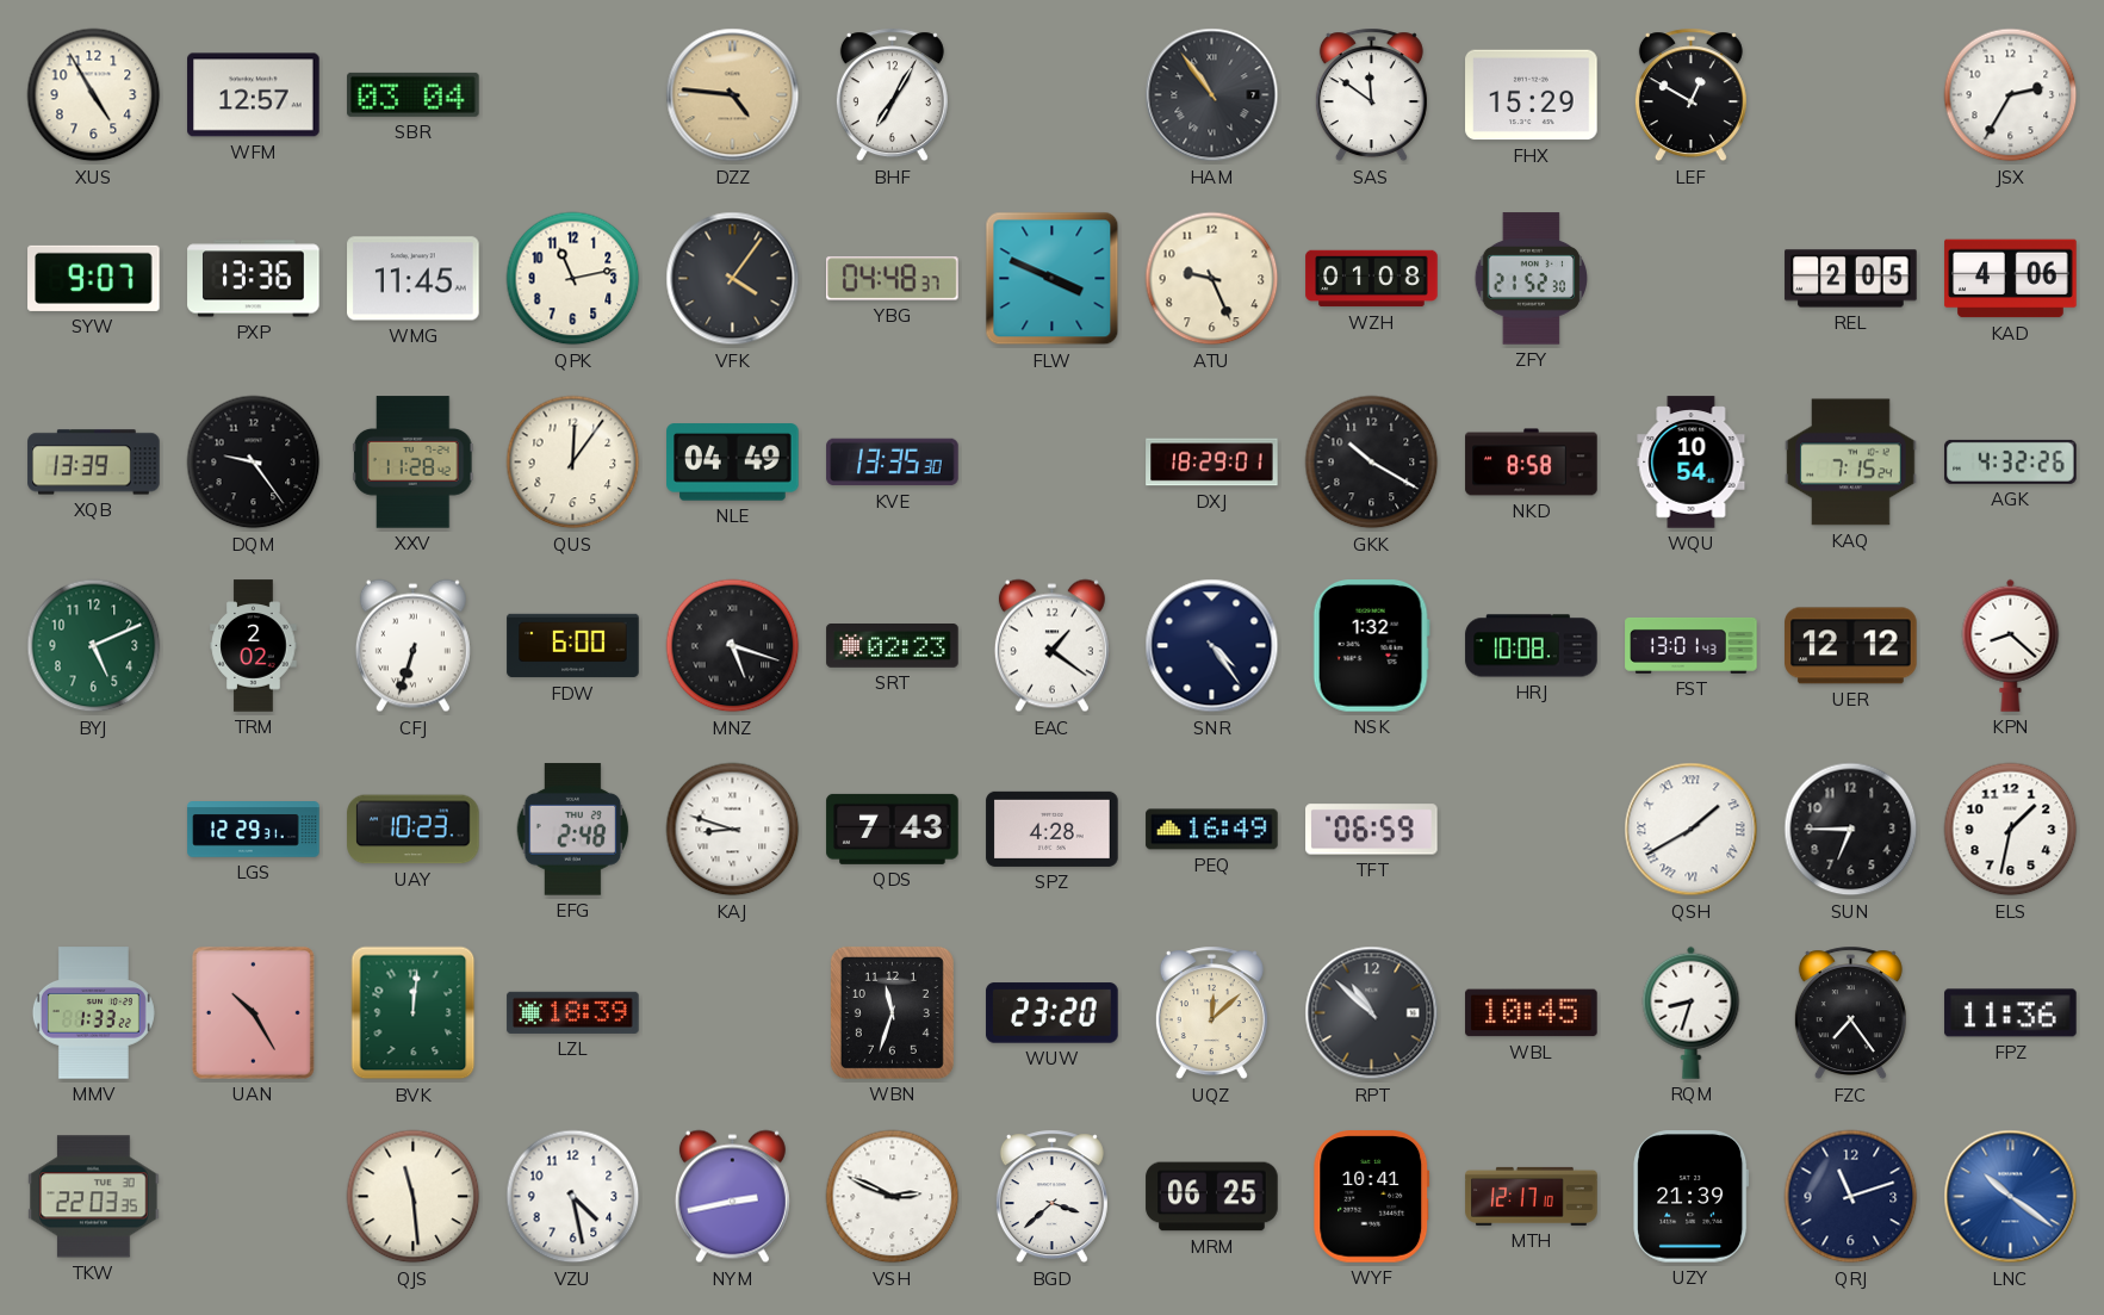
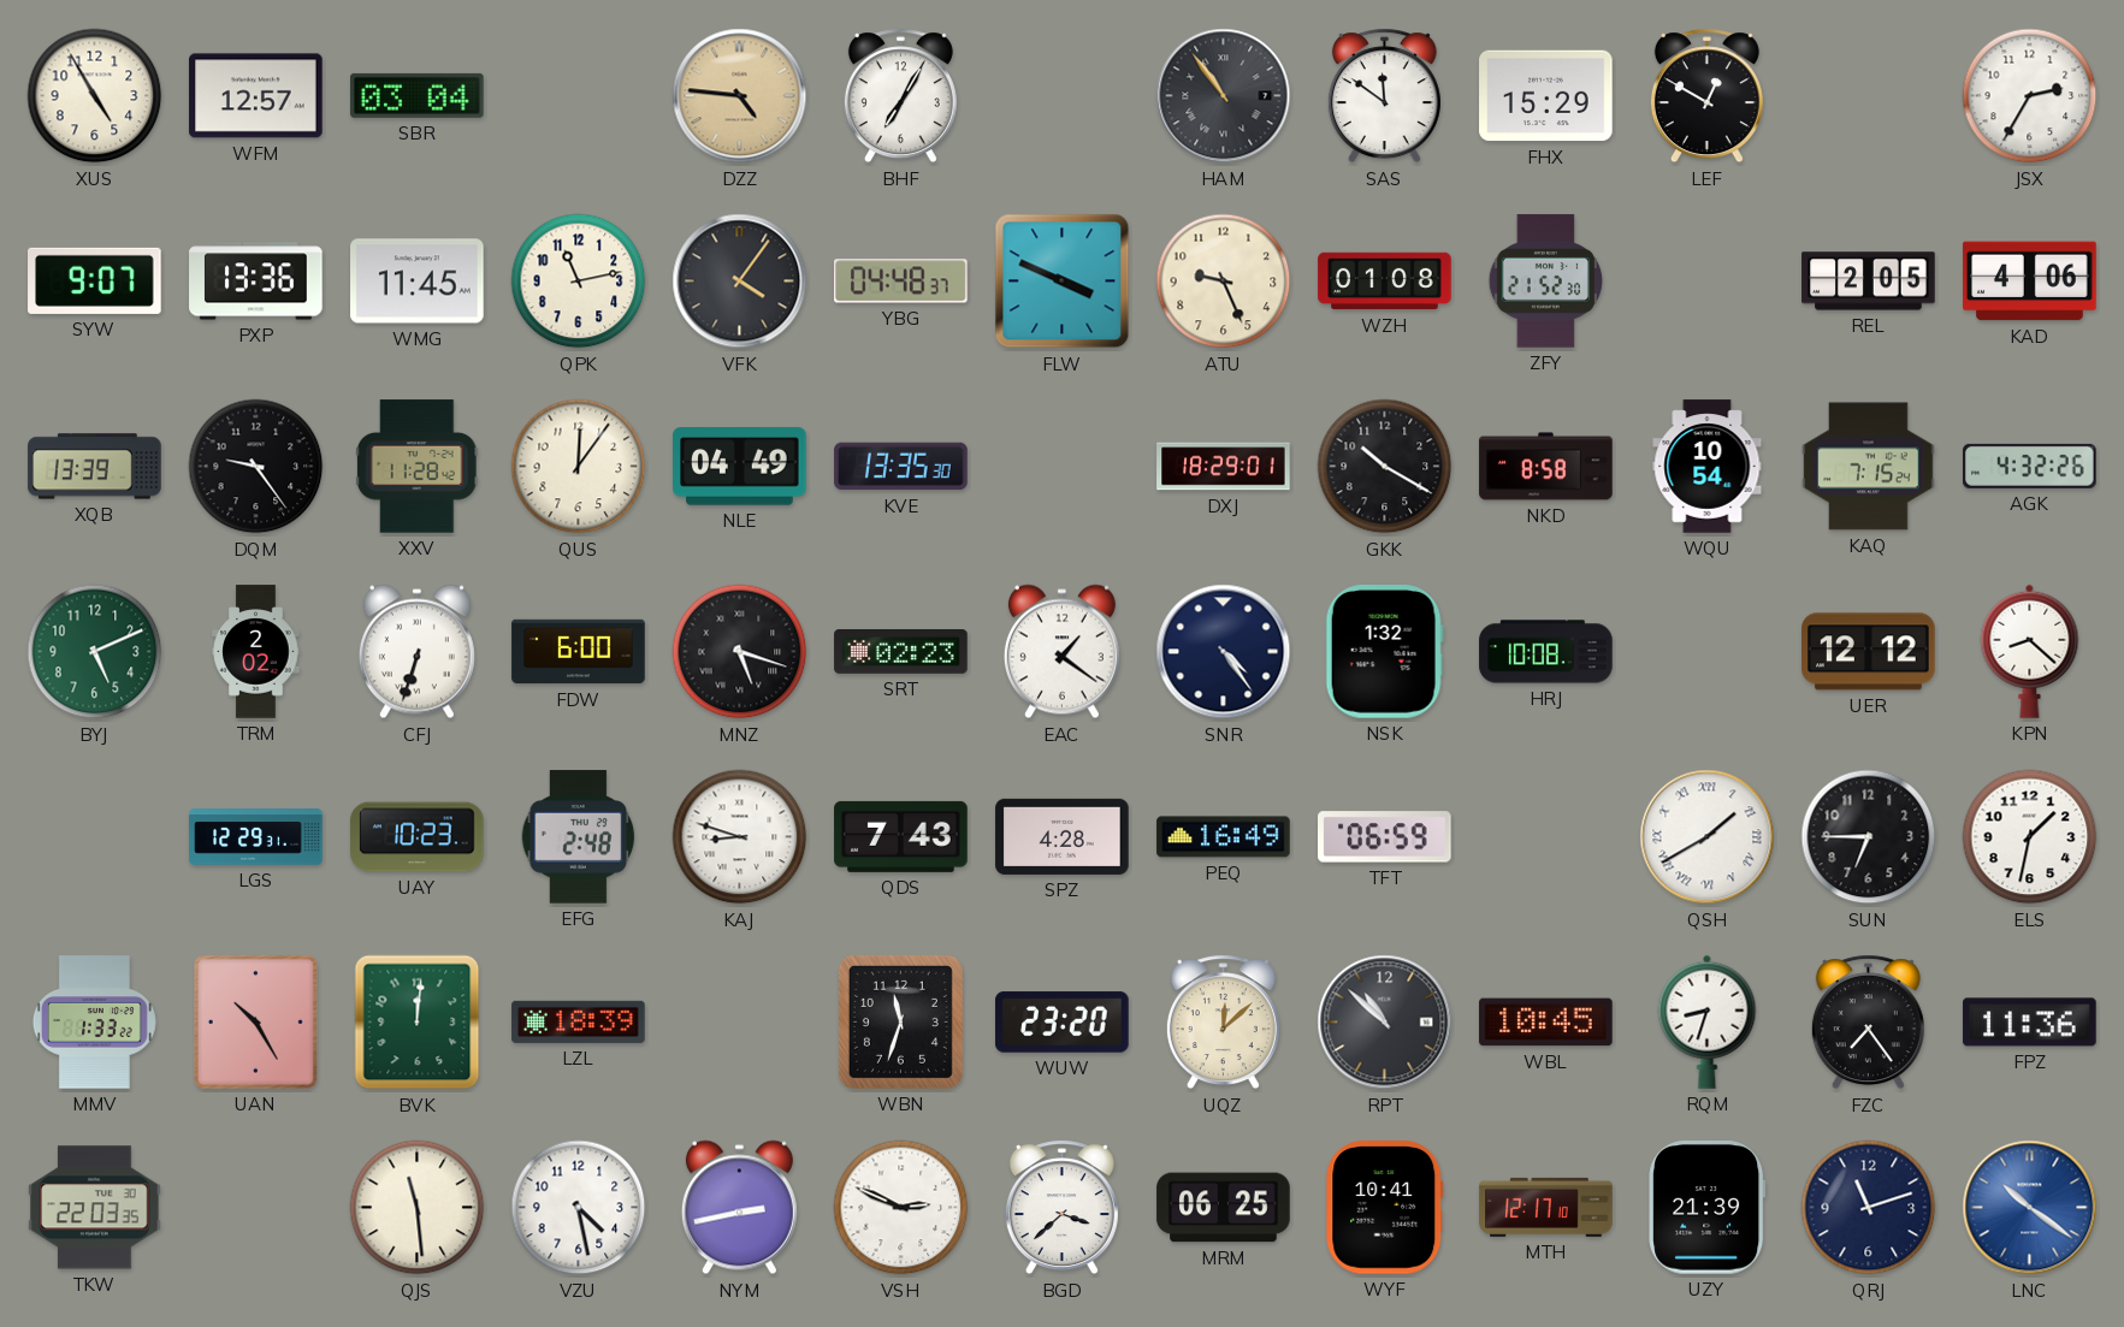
FST: 13:01 -> none (1692, 645)
